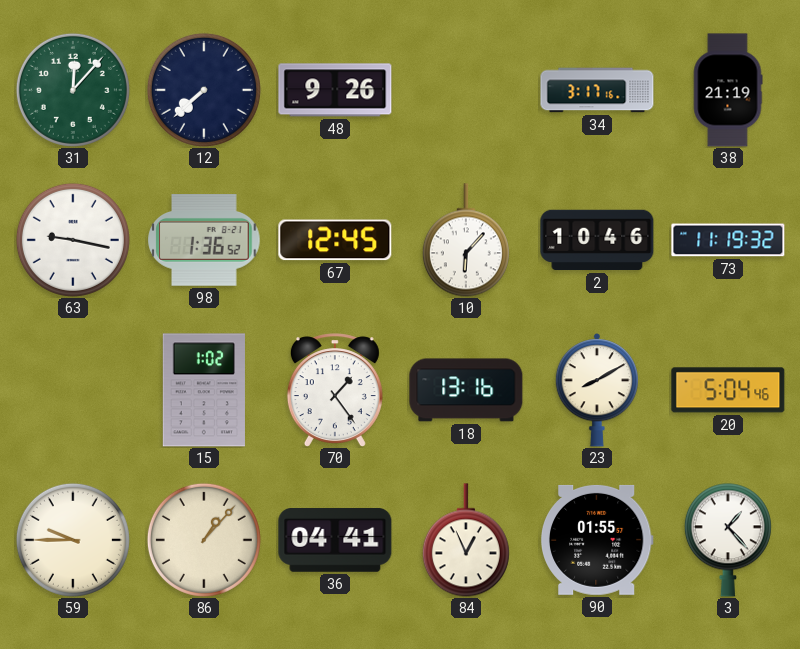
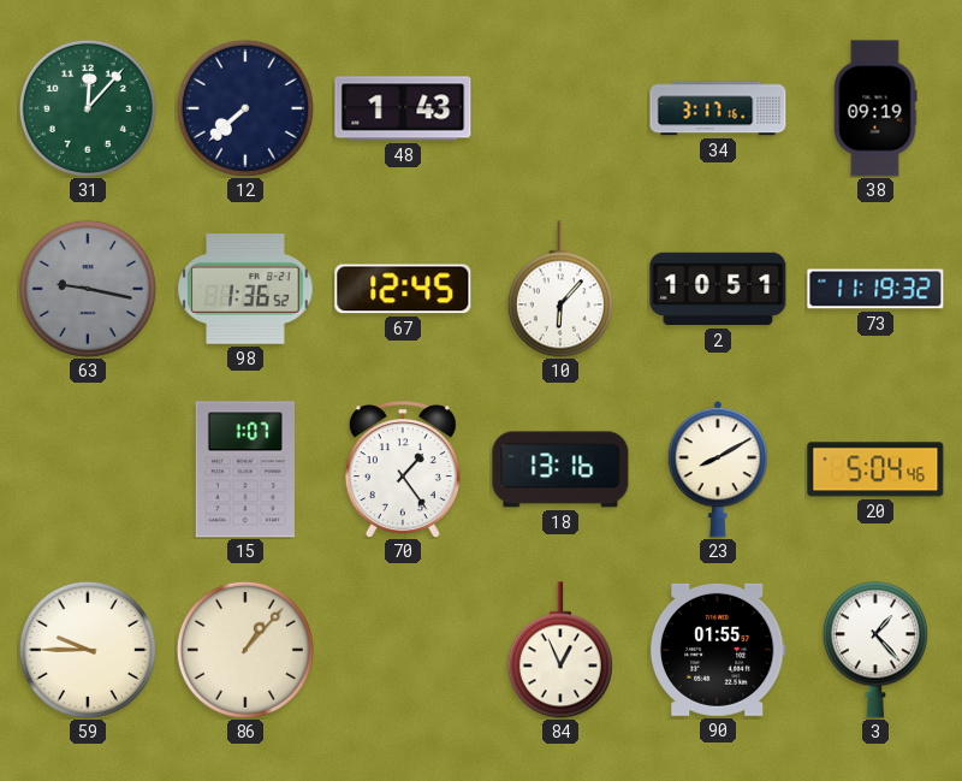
48: 9:26 -> 1:43 (403, 108)
38: 21:19 -> 09:19 (875, 108)
63 dial: white -> grey (88, 289)
2: 10:46 -> 10:51 (718, 289)
15: 1:02 -> 1:07 (245, 469)
36: 04:41 -> none (335, 541)
